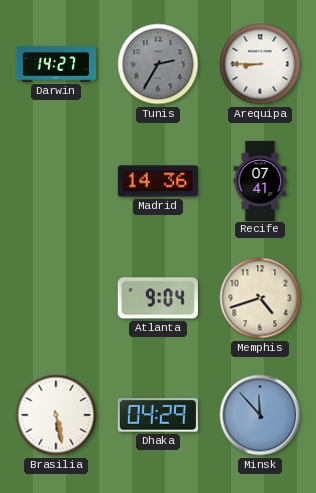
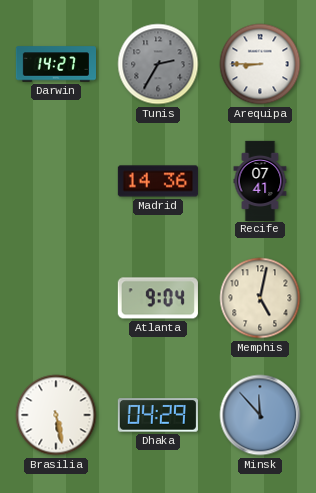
Memphis: 4:42 -> 5:02 (260, 298)
